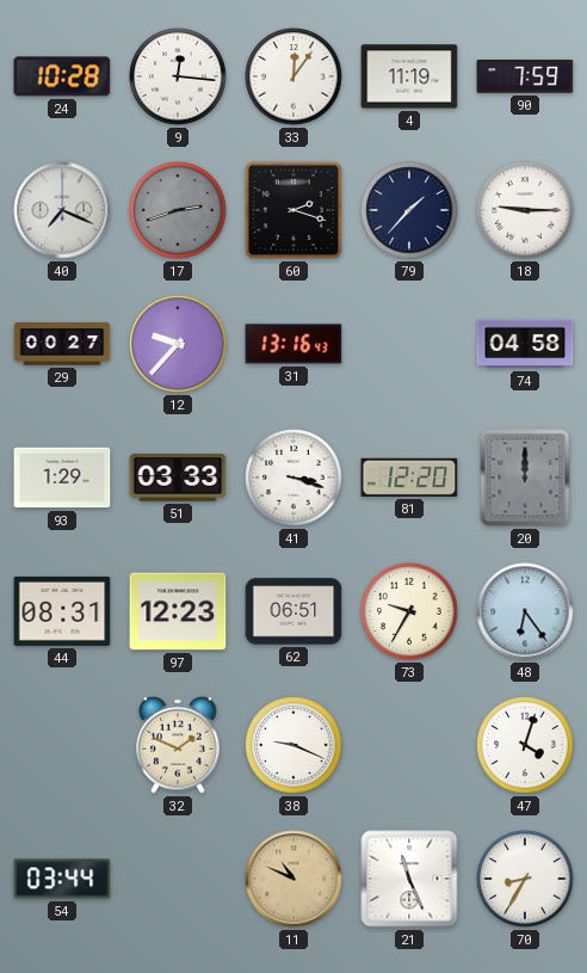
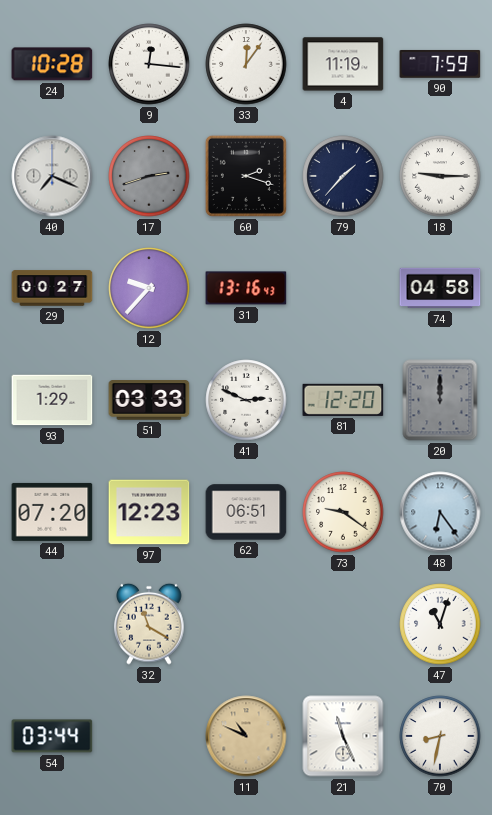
41: 3:18 -> 2:49 (246, 400)
44: 08:31 -> 07:20 (52, 512)
73: 9:35 -> 9:21 (343, 512)
32: 1:49 -> 11:20 (149, 624)
38: 9:19 -> none (293, 745)
47: 4:03 -> 11:03 (440, 624)
70: 8:35 -> 8:32 (440, 736)
